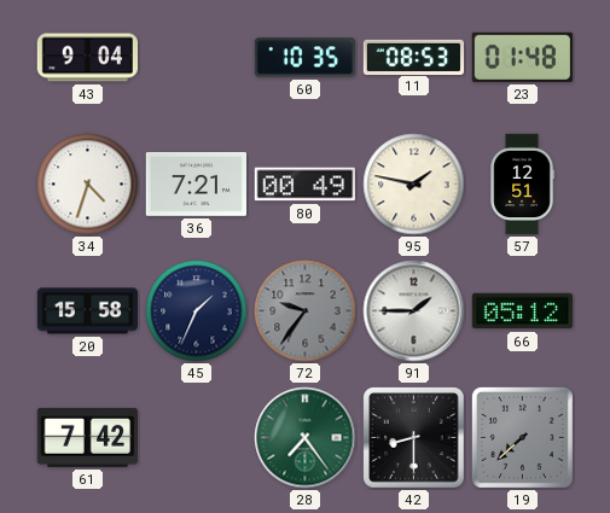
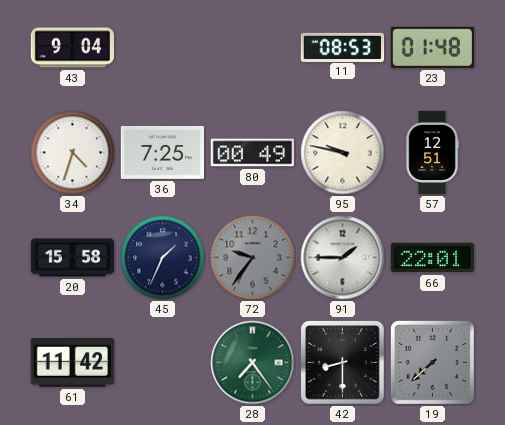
60: 10:35 -> none (304, 58)
36: 7:21 -> 7:25 (162, 152)
95: 1:47 -> 9:47 (343, 153)
66: 05:12 -> 22:01 (433, 258)
61: 7:42 -> 11:42 (72, 362)
